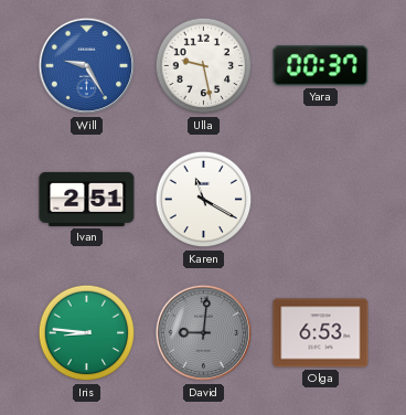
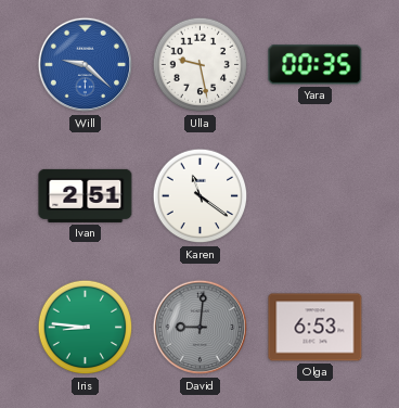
Will: 9:25 -> 9:22 (86, 65)
Yara: 00:37 -> 00:35 (316, 65)
Karen: 11:20 -> 11:21 (201, 196)
